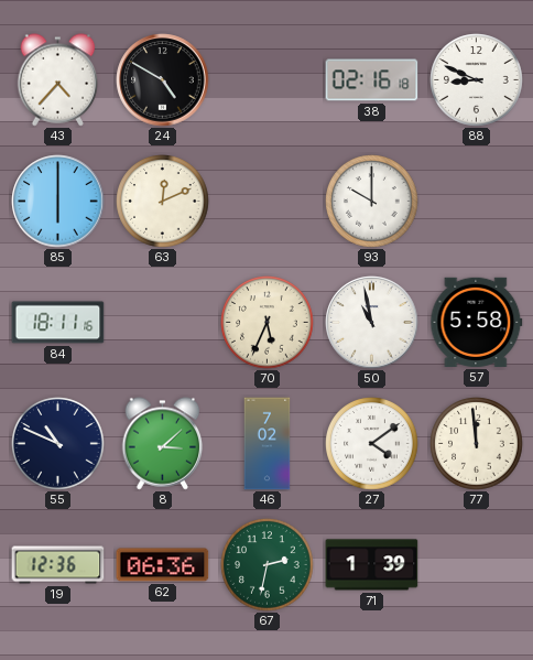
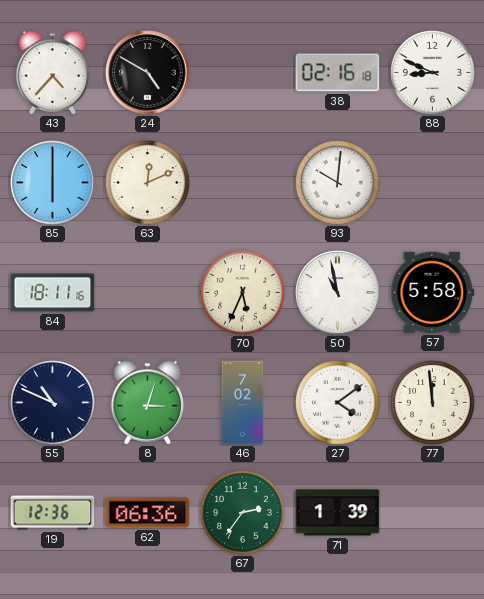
93: 10:00 -> 10:01 (338, 183)
8: 3:08 -> 3:03 (148, 403)
67: 2:32 -> 2:36 (243, 513)
